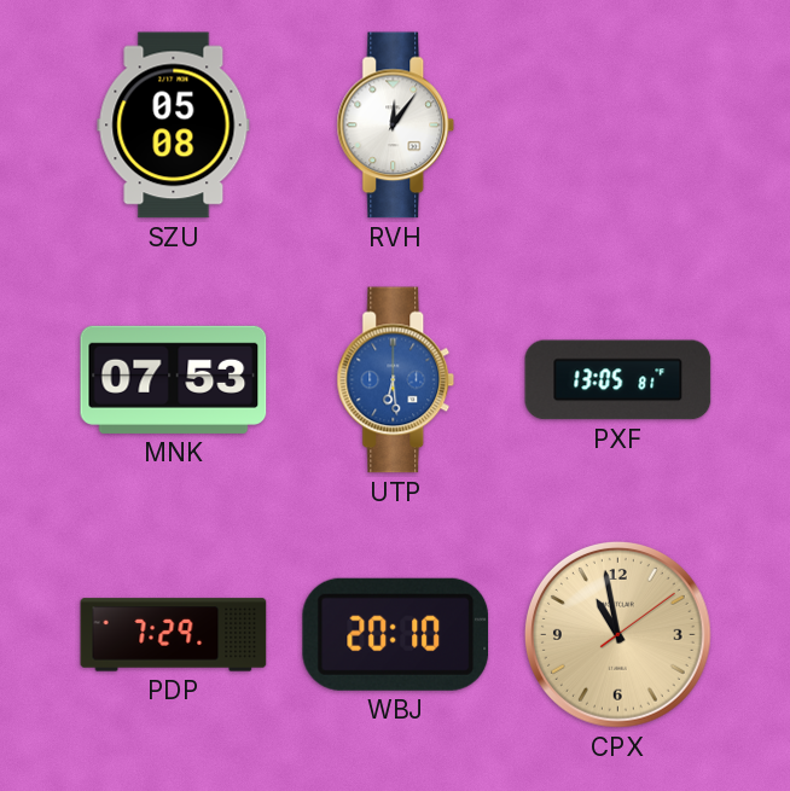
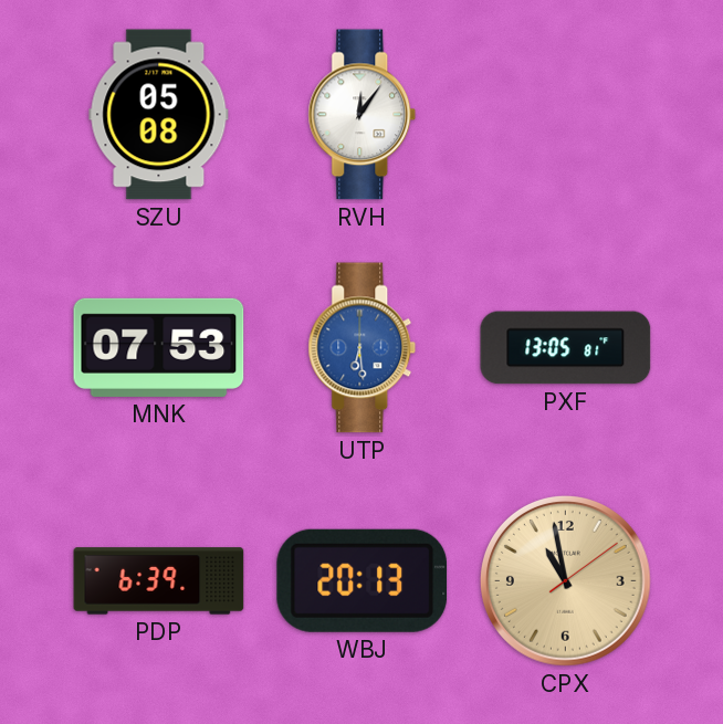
PDP: 7:29 -> 6:39 (159, 581)
WBJ: 20:10 -> 20:13 (363, 580)
